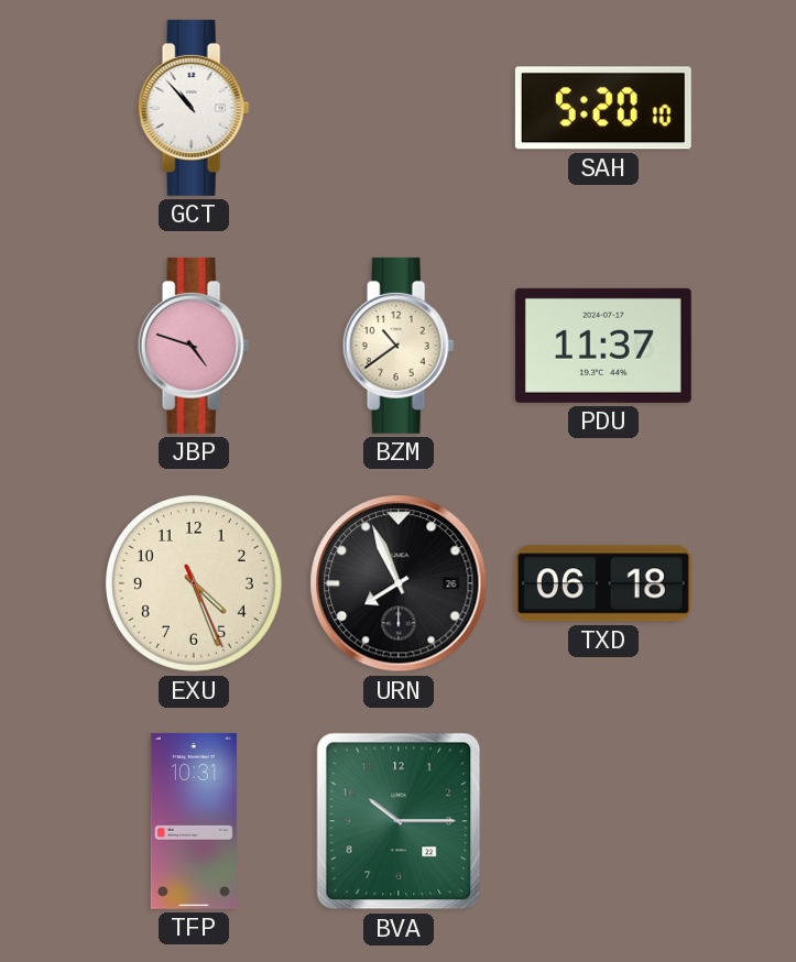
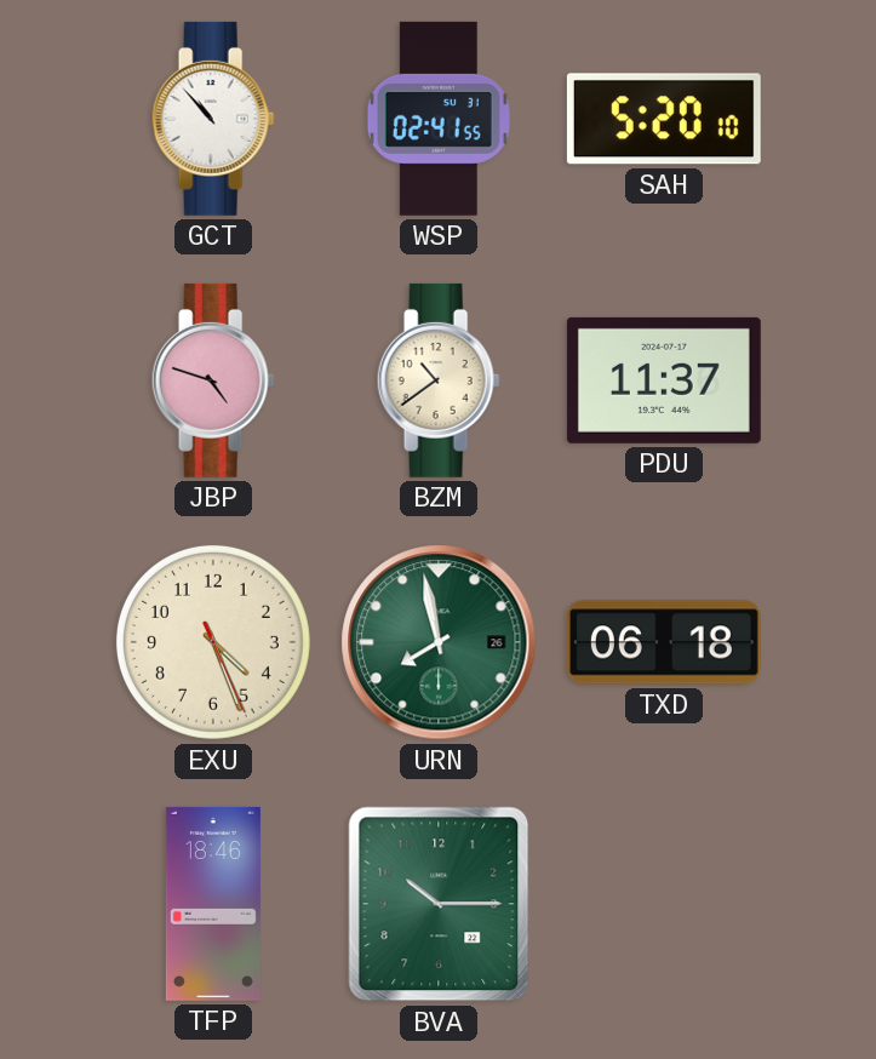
WSP: none -> 02:41 (439, 119)
URN: 7:56 -> 7:58 (439, 642)
URN dial: black -> green (439, 642)
TFP: 10:31 -> 18:46 (213, 904)
